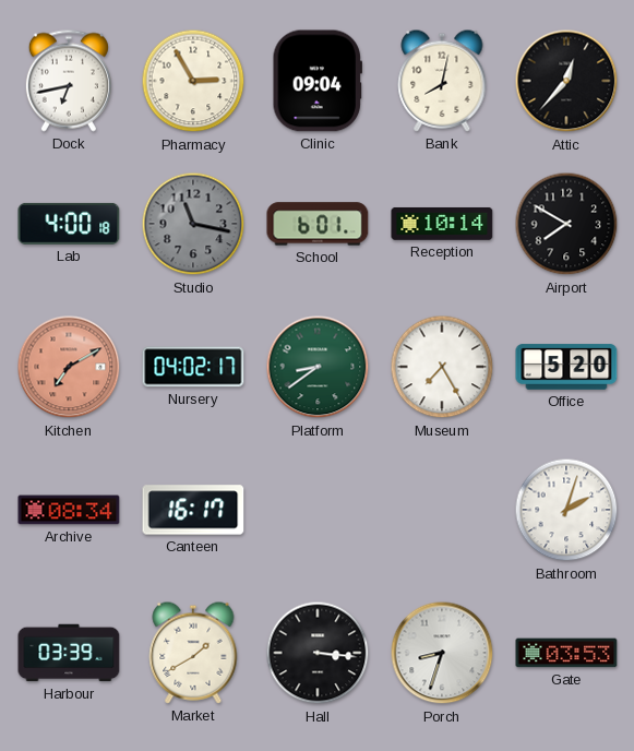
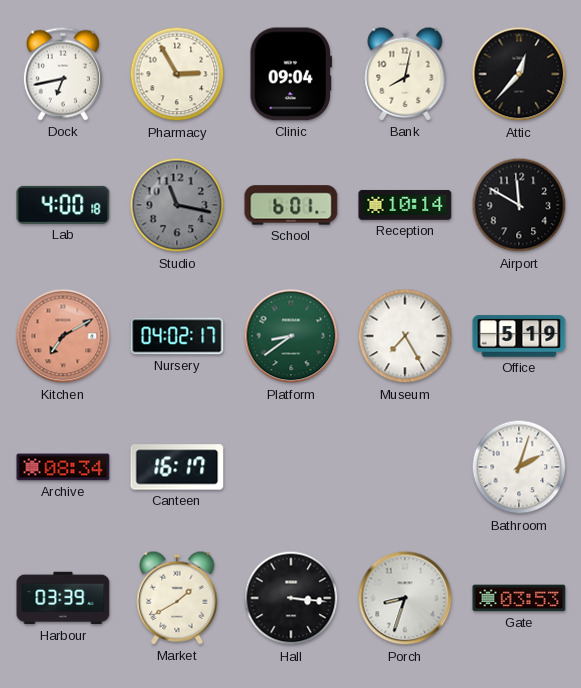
Airport: 7:50 -> 11:50 (519, 205)
Office: 5:20 -> 5:19 (519, 336)
